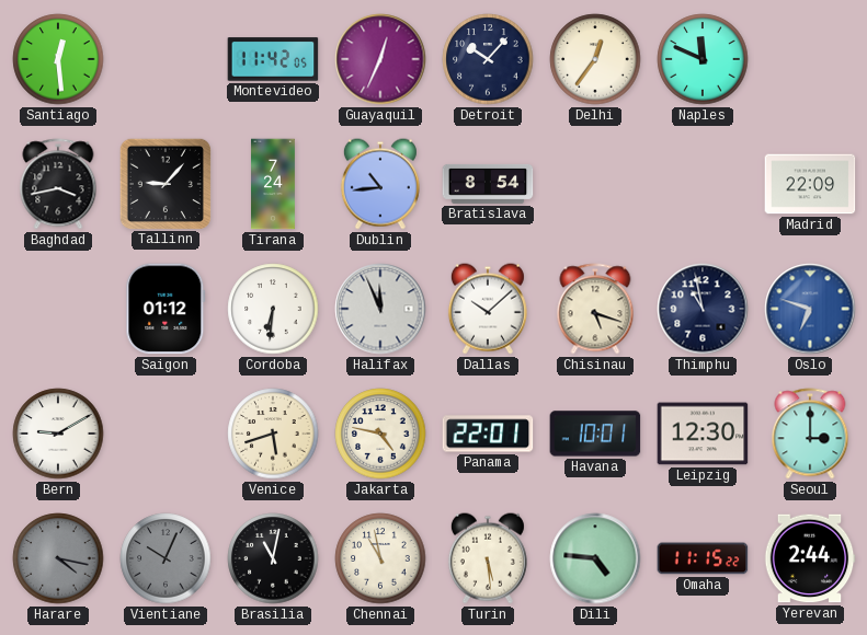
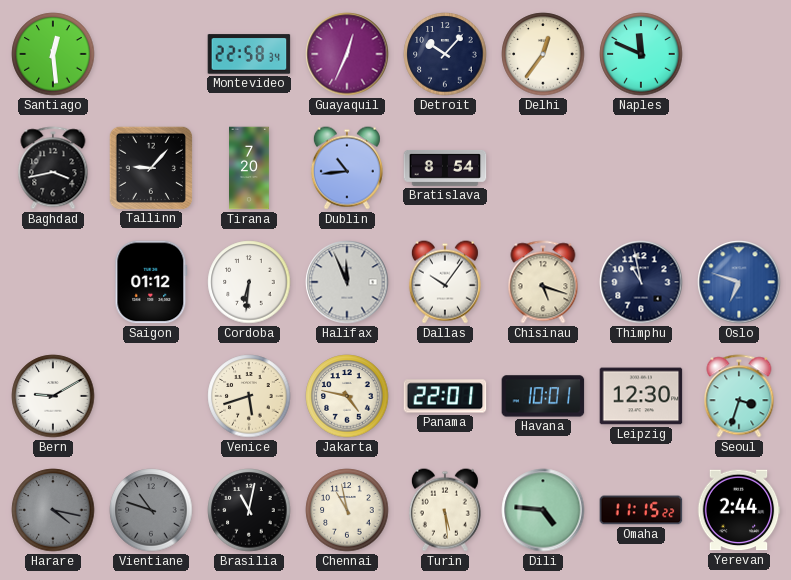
Montevideo: 11:42 -> 22:58 (249, 54)
Tirana: 7:24 -> 7:20 (250, 168)
Madrid: 22:09 -> none (810, 184)
Dallas: 10:08 -> 10:06 (445, 282)
Seoul: 3:00 -> 3:33 (739, 396)
Vientiane: 10:04 -> 10:48 (151, 510)
